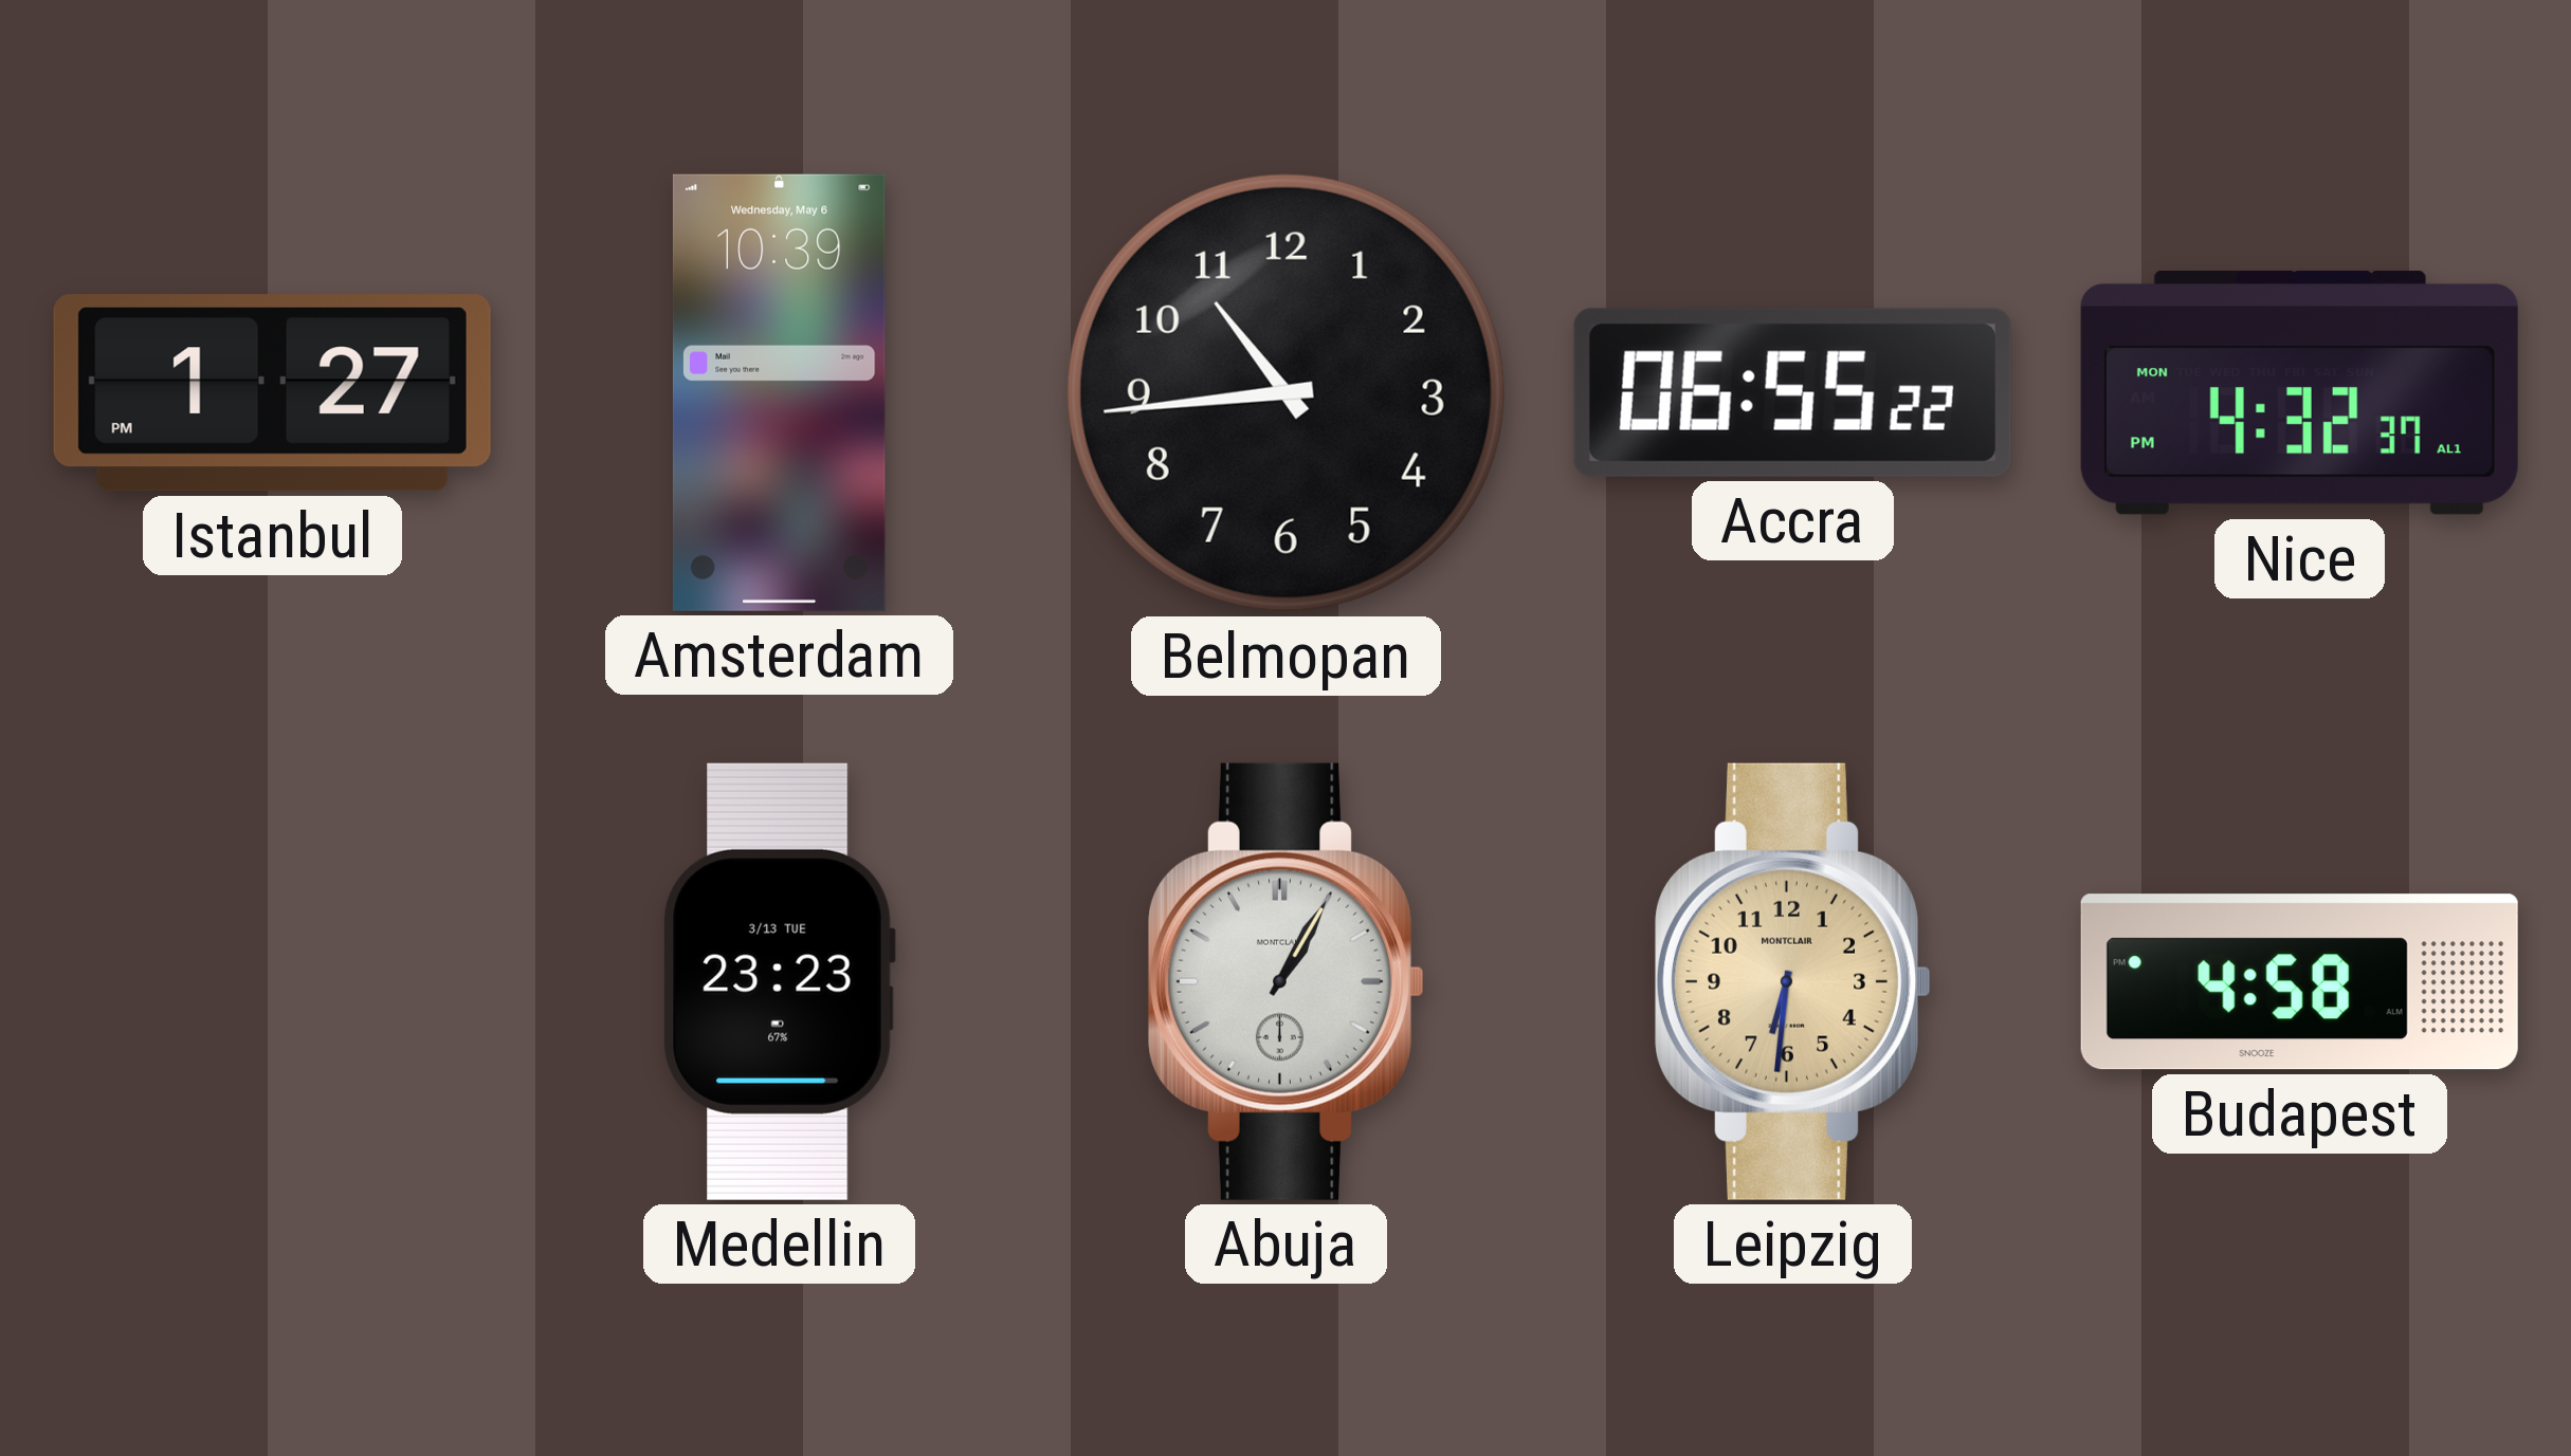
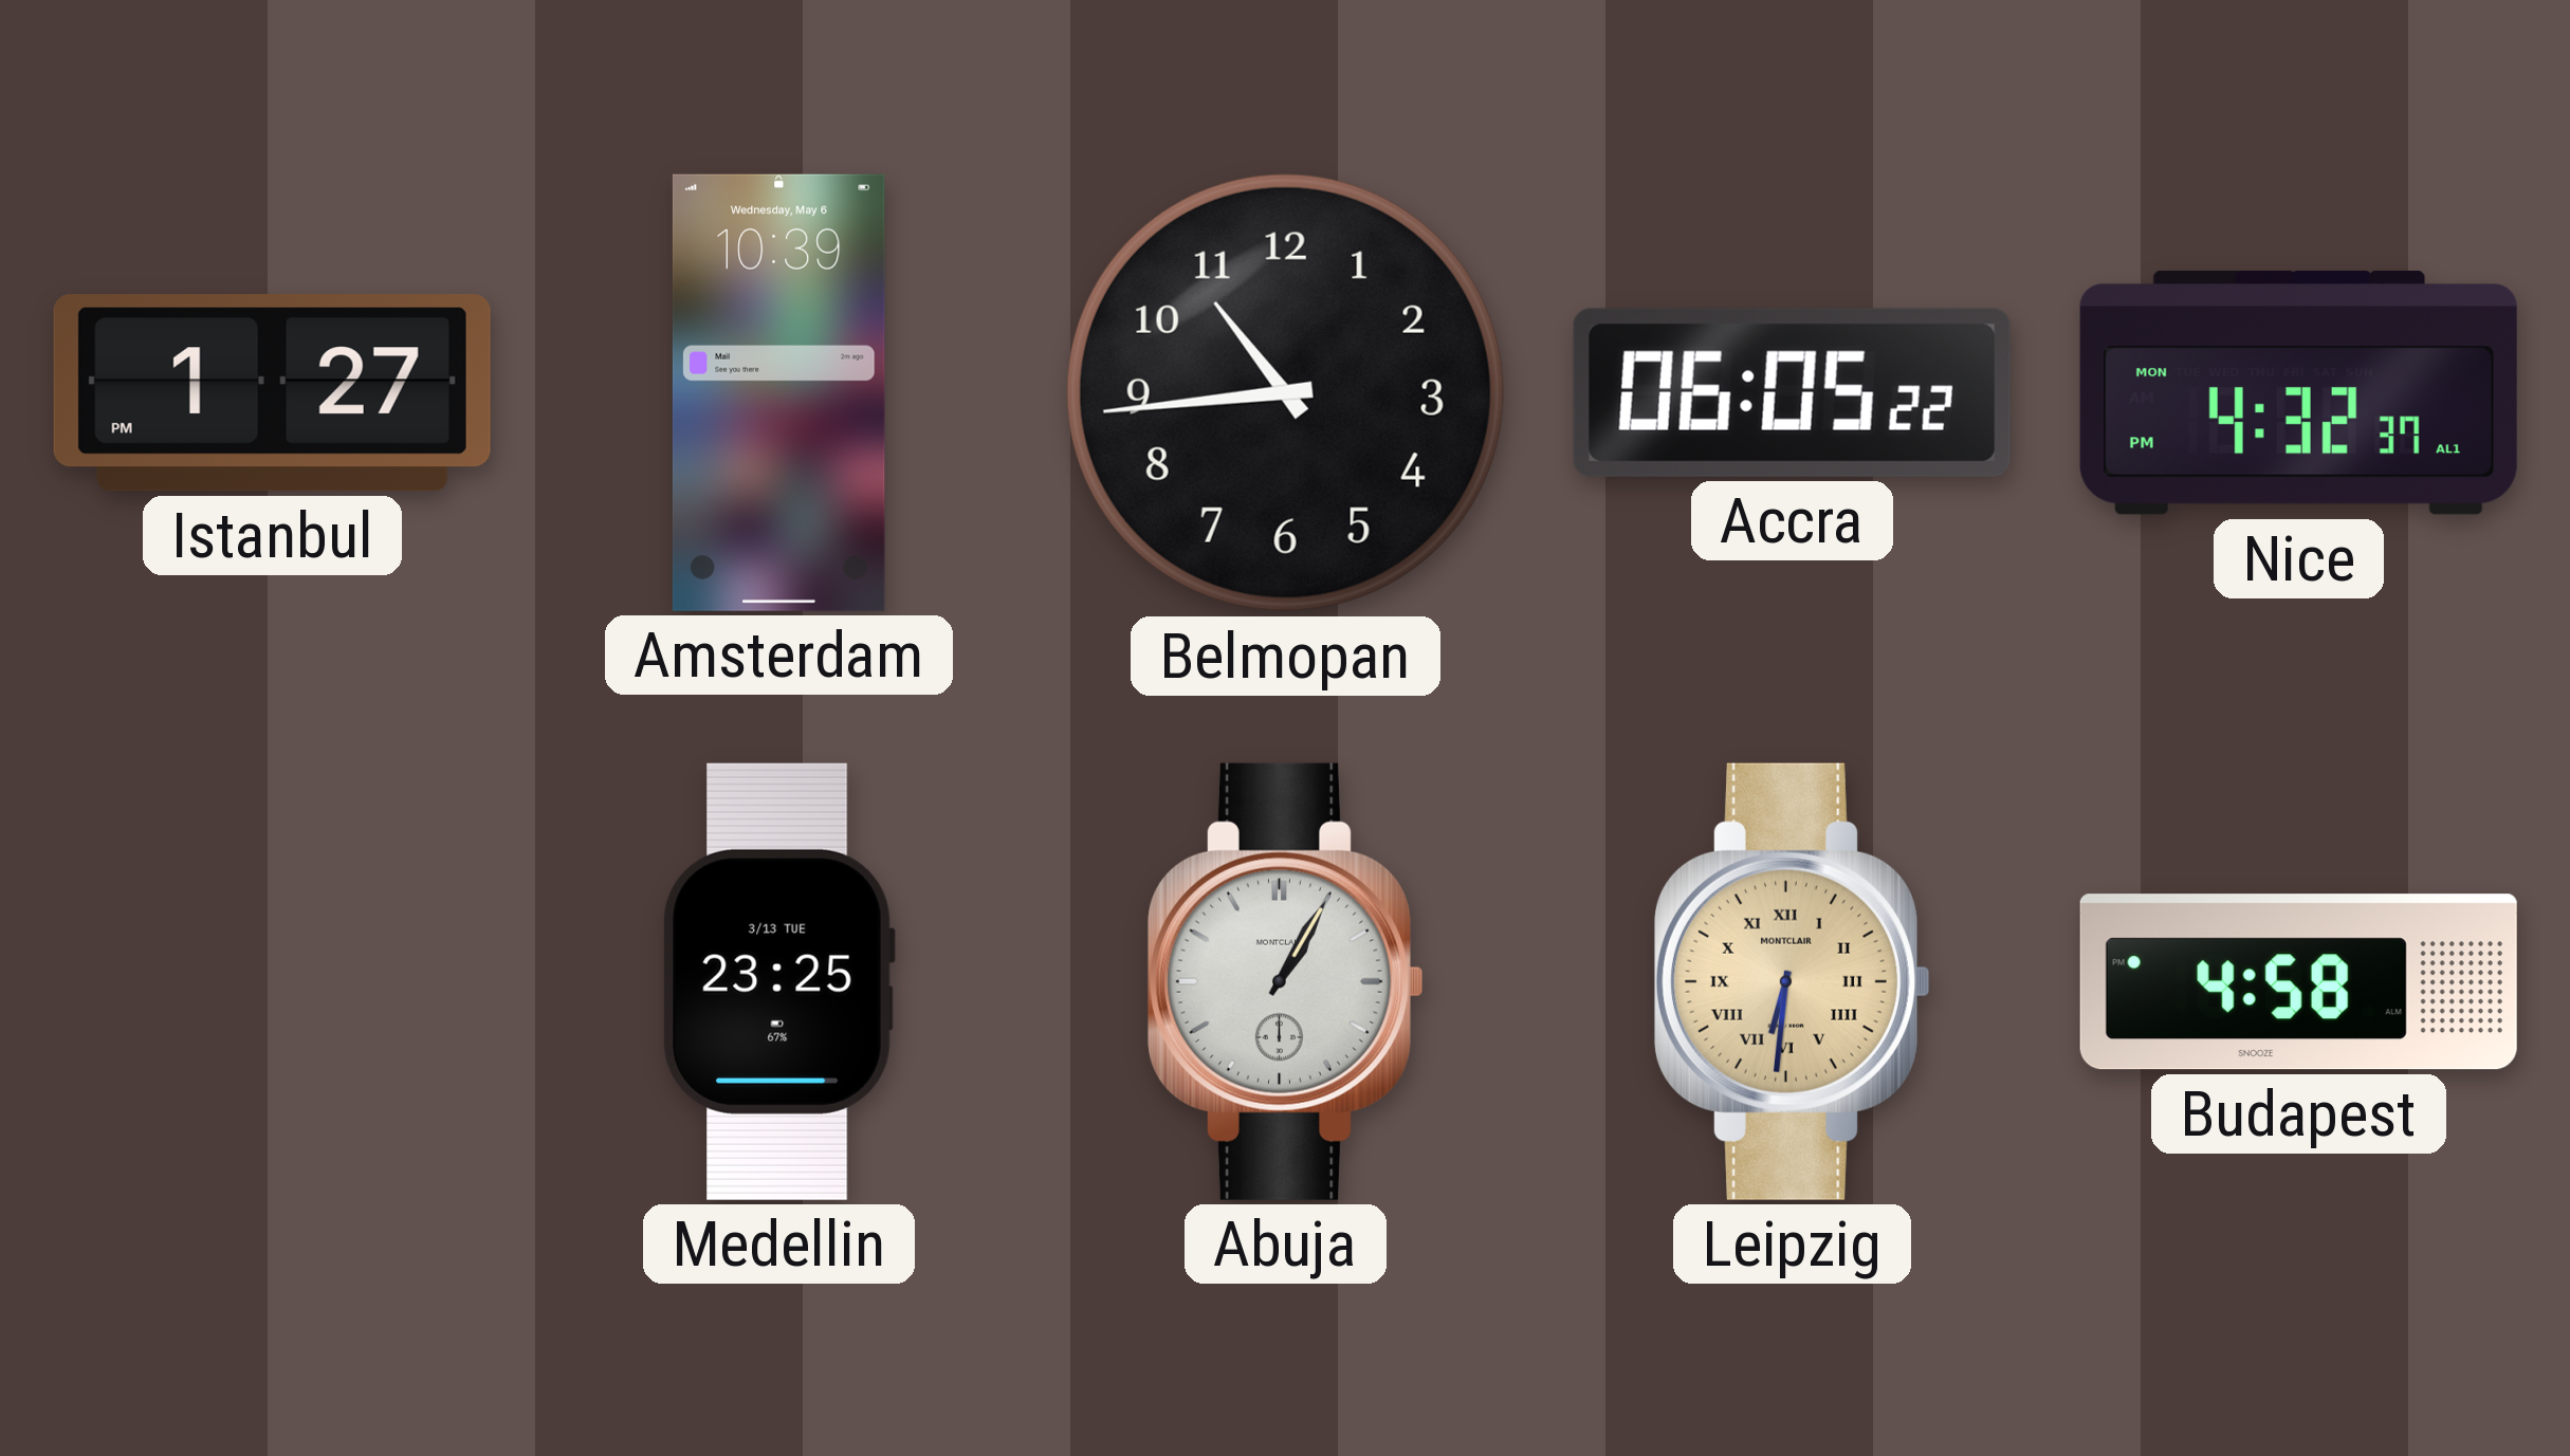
Accra: 06:55 -> 06:05 (1792, 392)
Medellin: 23:23 -> 23:25 (778, 981)
Leipzig numerals: Arabic -> Roman (1792, 981)
